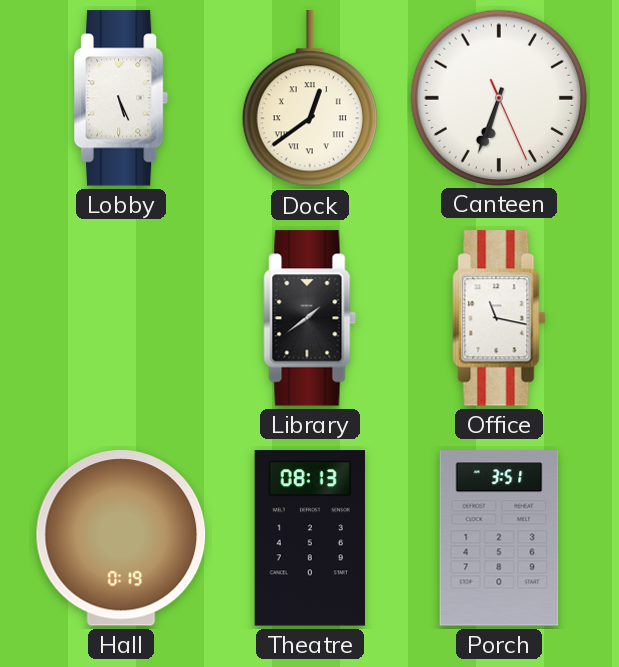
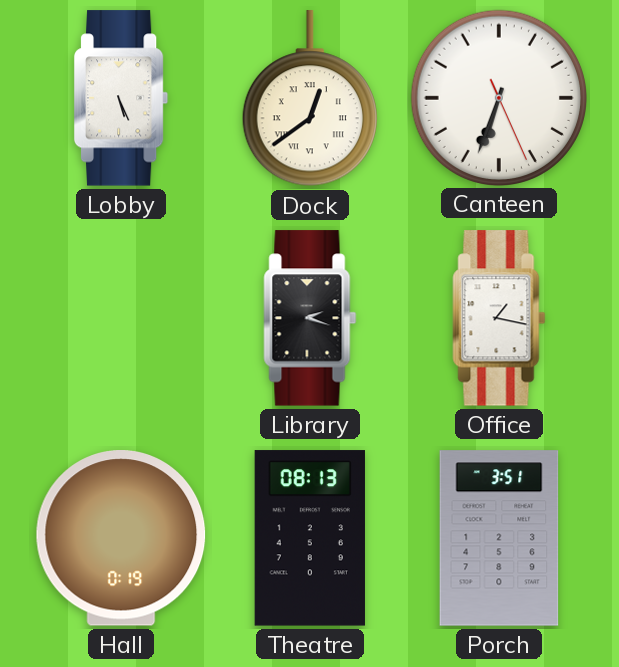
Library: 1:39 -> 2:18 (310, 318)
Office: 11:17 -> 1:17 (499, 318)
